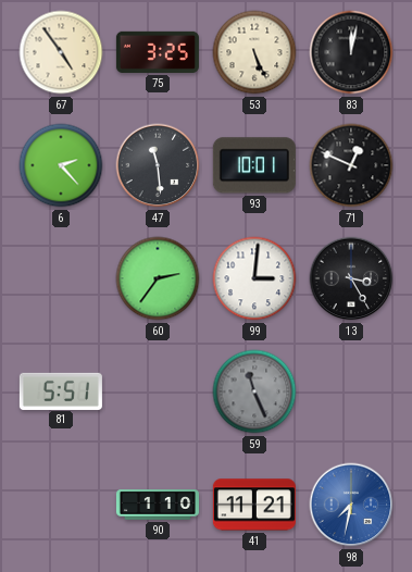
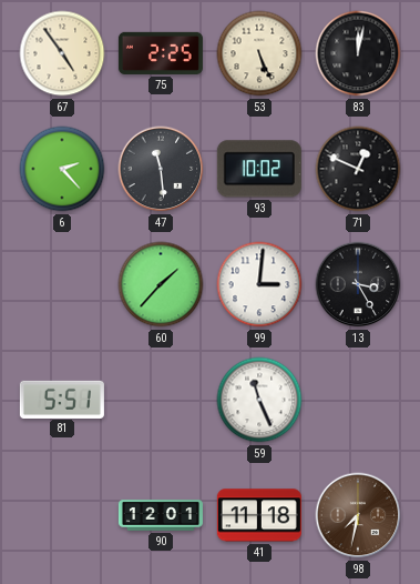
75: 3:25 -> 2:25 (161, 53)
93: 10:01 -> 10:02 (259, 169)
60: 2:36 -> 1:37 (161, 284)
59 dial: grey -> white (259, 400)
90: 1:10 -> 12:01 (161, 515)
41: 11:21 -> 11:18 (259, 515)
98 dial: blue -> brown (358, 515)
